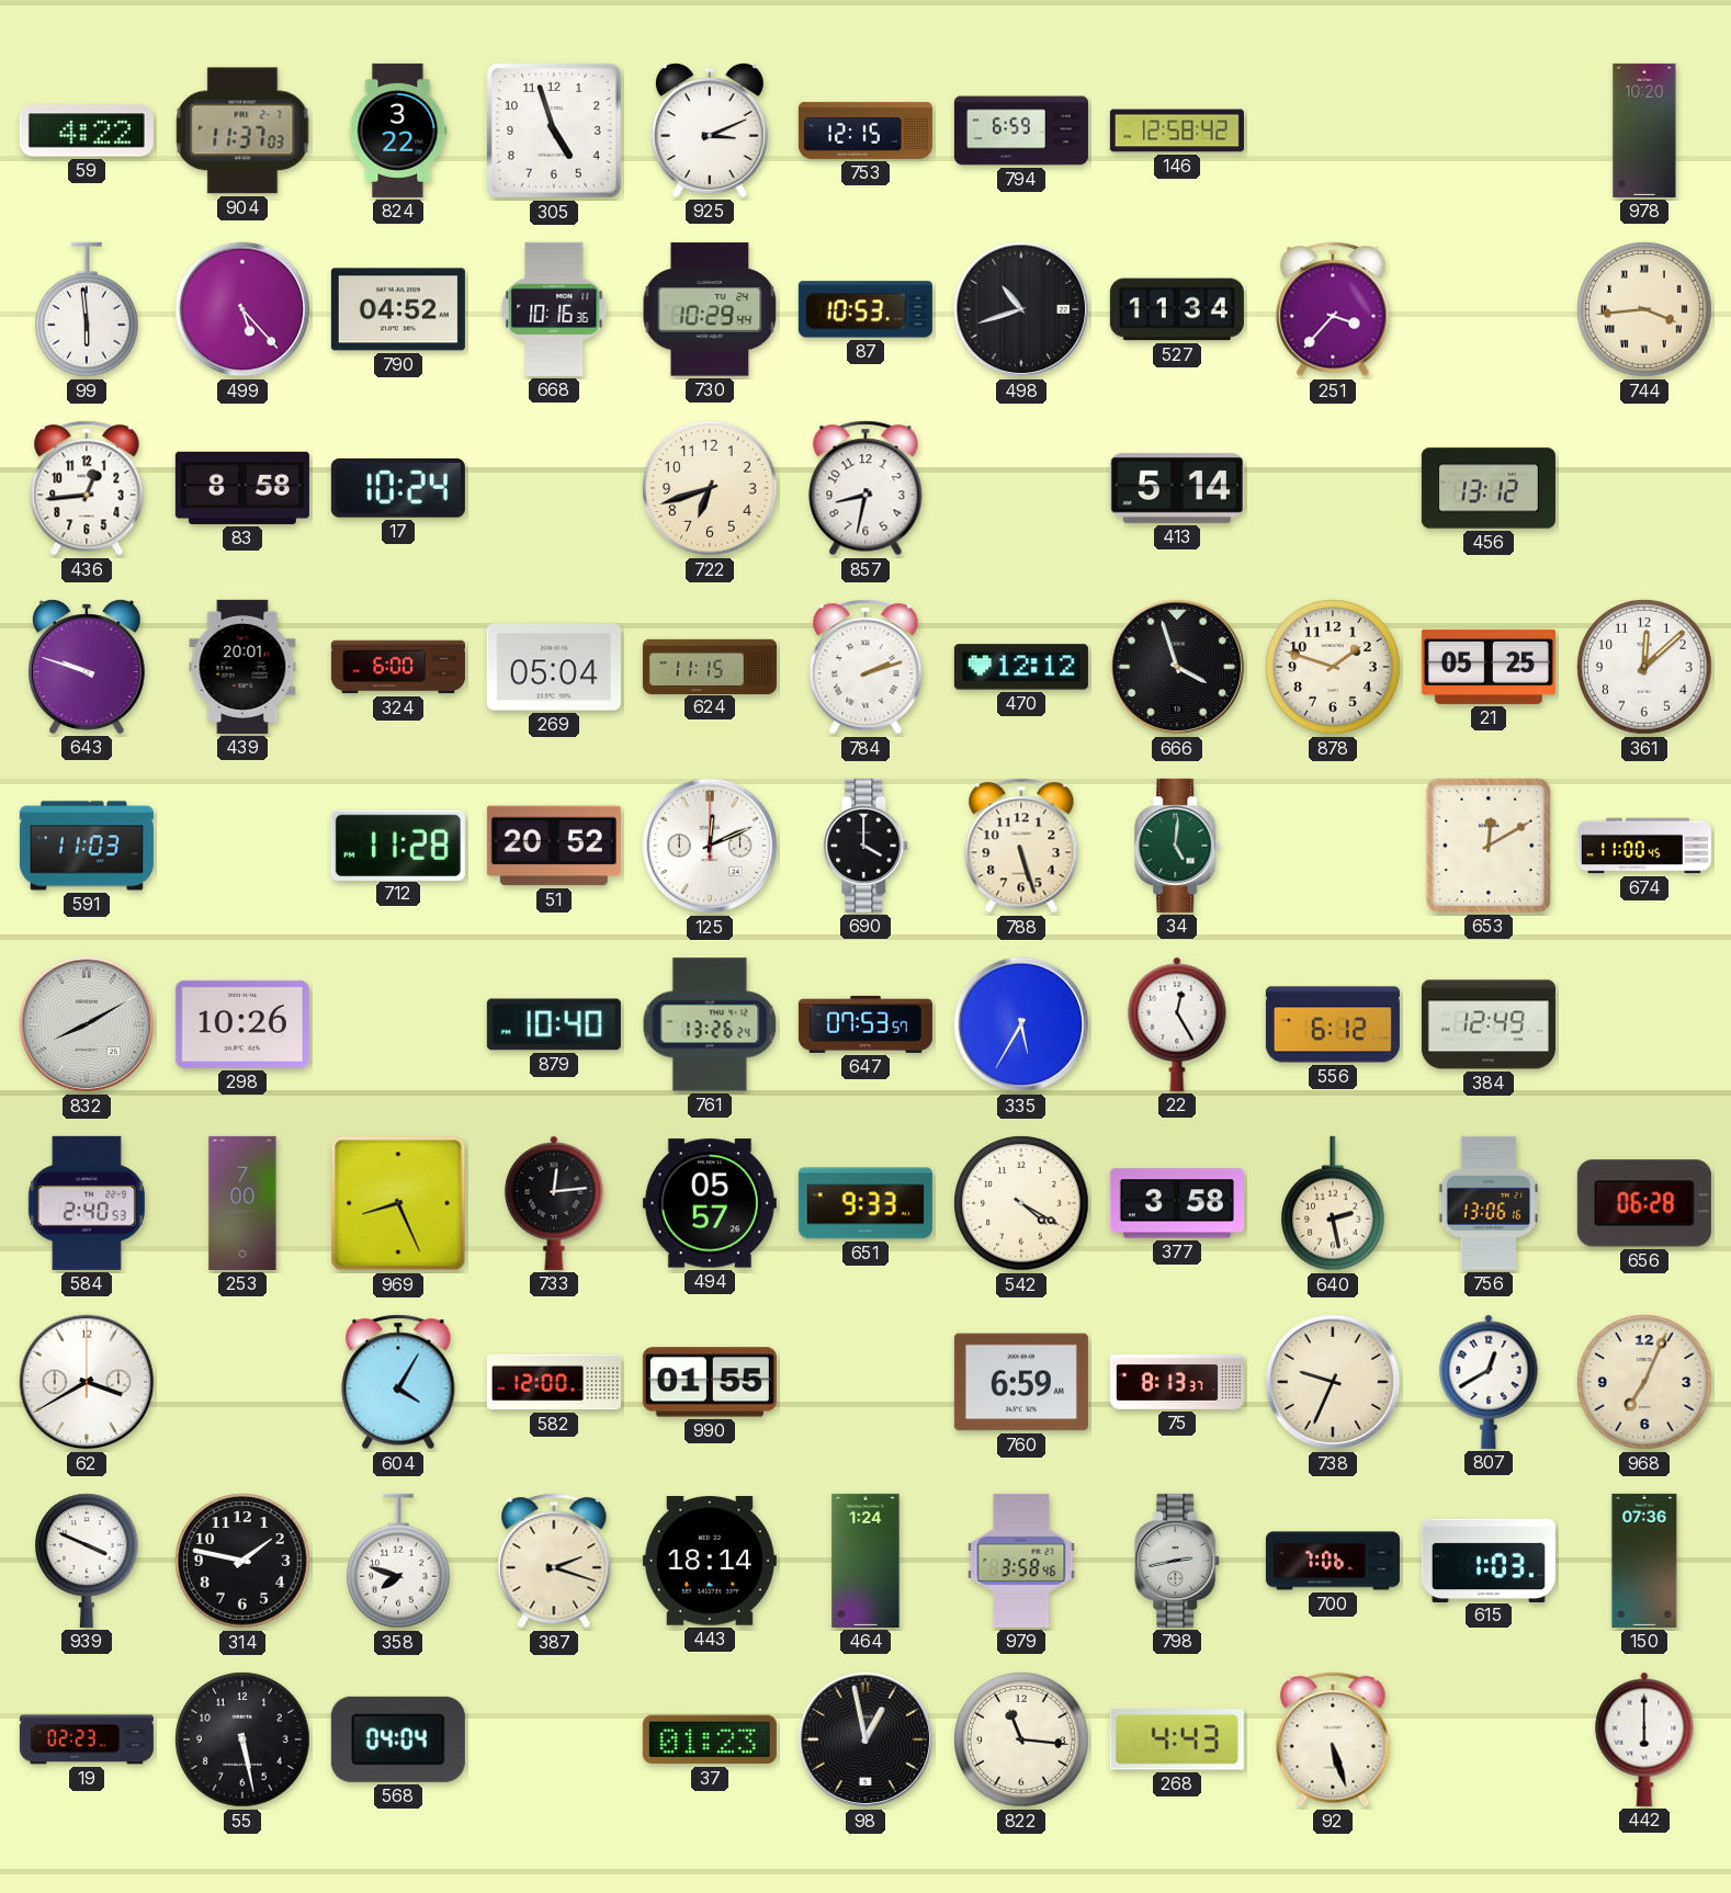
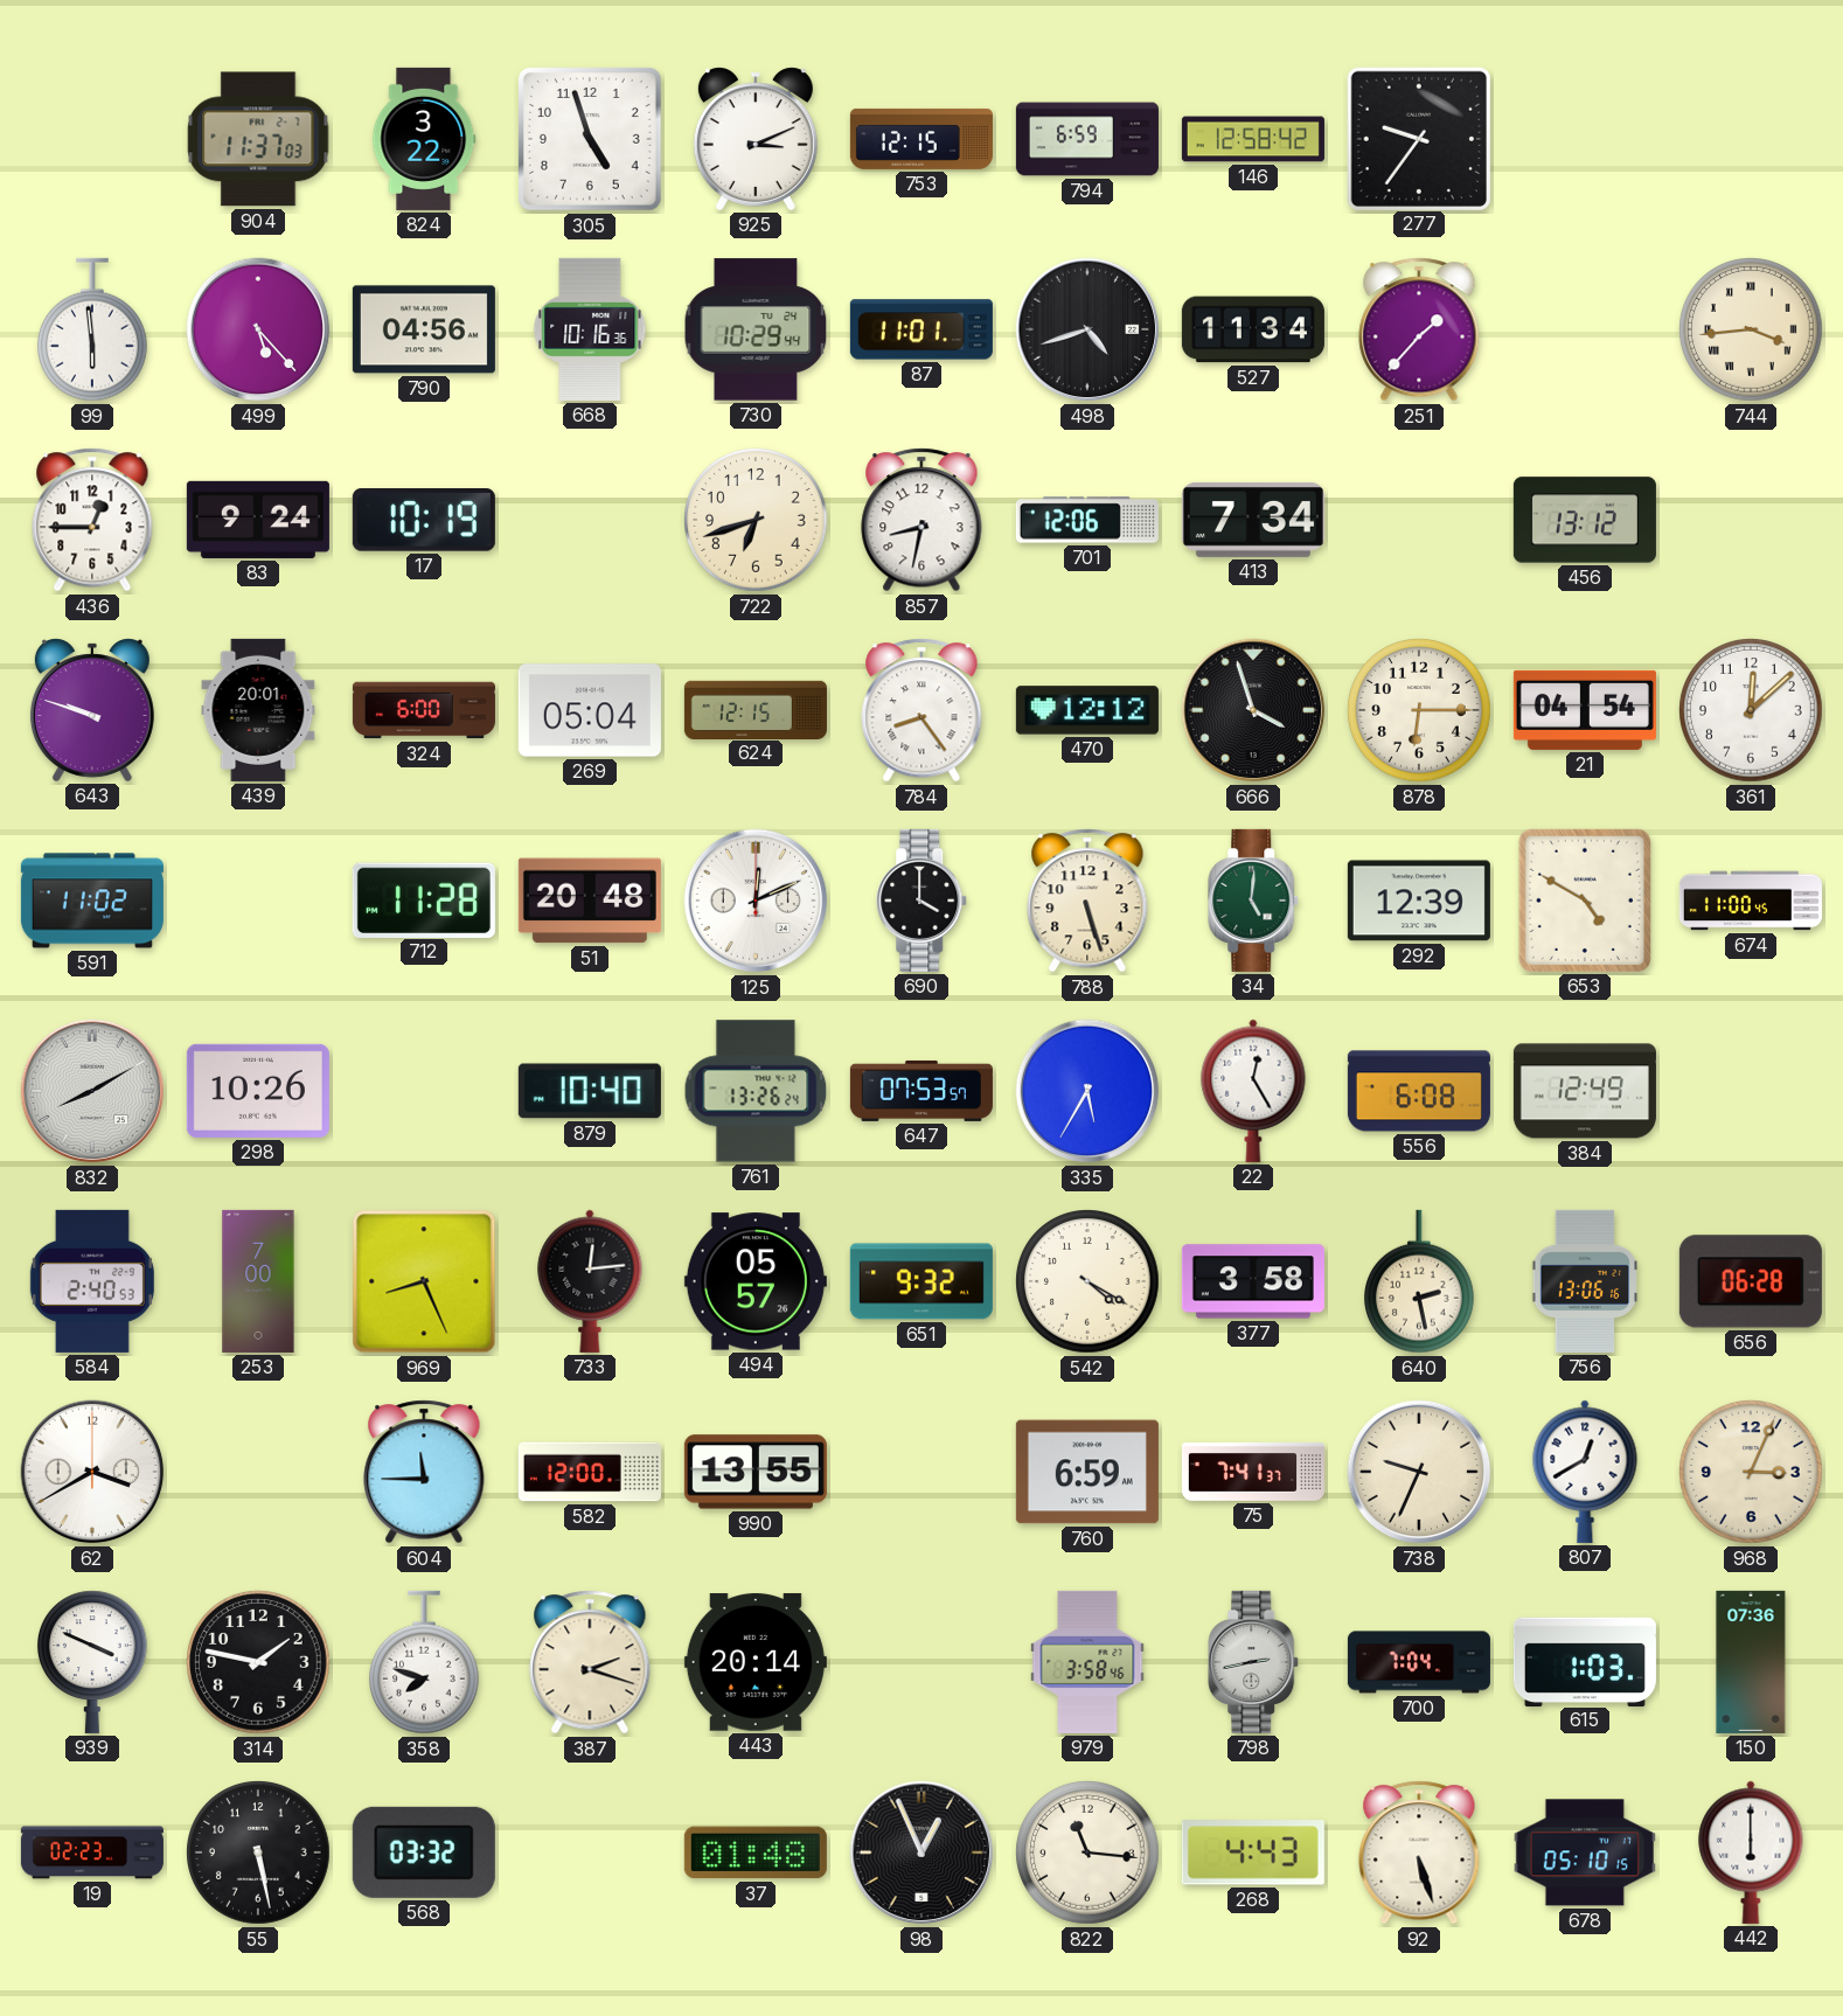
59: 4:22 -> none (87, 131)
277: none -> 9:36 (1418, 138)
978: 10:20 -> none (1644, 131)
790: 04:52 -> 04:56 (424, 329)
87: 10:53 -> 11:01 (921, 329)
498: 10:42 -> 4:42 (1087, 329)
251: 3:37 -> 1:37 (1419, 329)
436: 12:44 -> 12:45 (92, 520)
83: 8:58 -> 9:24 (258, 520)
17: 10:24 -> 10:19 (424, 521)
701: none -> 12:06 (1087, 520)
413: 5:14 -> 7:34 (1253, 520)
624: 11:15 -> 12:15 (756, 709)
784: 2:12 -> 8:24 (921, 710)
878: 1:48 -> 6:15 (1419, 710)
21: 05:25 -> 04:54 (1585, 710)
591: 11:03 -> 11:02 (92, 901)
51: 20:52 -> 20:48 (590, 901)
292: none -> 12:39 (1419, 901)
653: 12:10 -> 4:50 (1585, 901)
556: 6:12 -> 6:08 (1419, 1091)
651: 9:33 -> 9:32 (921, 1281)
604: 4:05 -> 11:45 (424, 1472)
990: 01:55 -> 13:55 (756, 1472)
75: 8:13 -> 7:41 (1253, 1472)
968: 7:04 -> 3:04 (1751, 1472)
443: 18:14 -> 20:14 (756, 1662)
464: 1:24 -> none (866, 1561)
700: 7:06 -> 7:04 (1419, 1662)
568: 04:04 -> 03:32 (424, 1852)
37: 01:23 -> 01:48 (756, 1852)
98: 12:58 -> 12:56 (921, 1852)
678: none -> 05:10 (1585, 1852)
